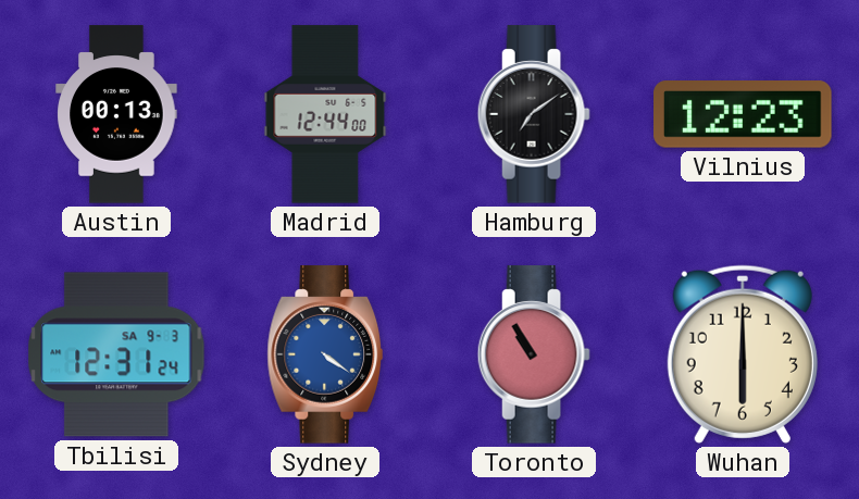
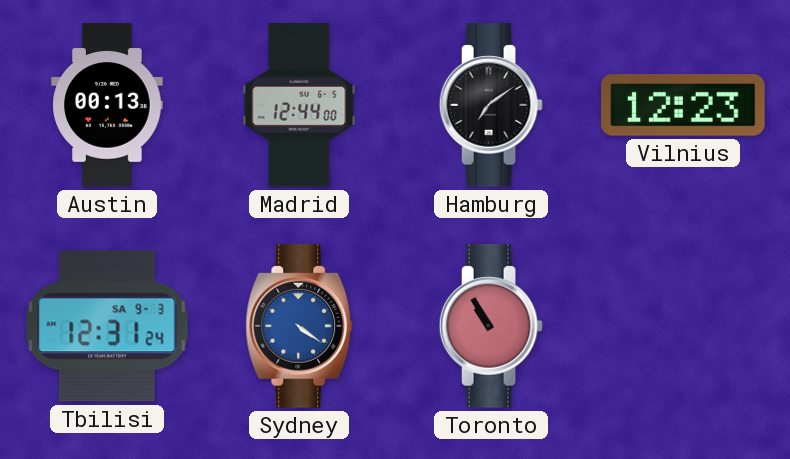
Wuhan: 6:00 -> none (743, 354)
